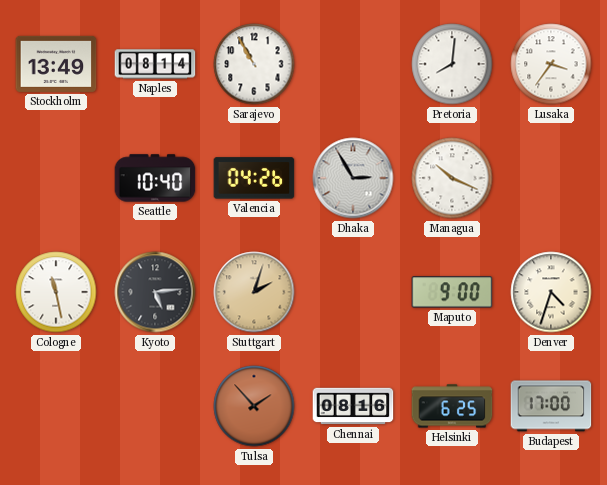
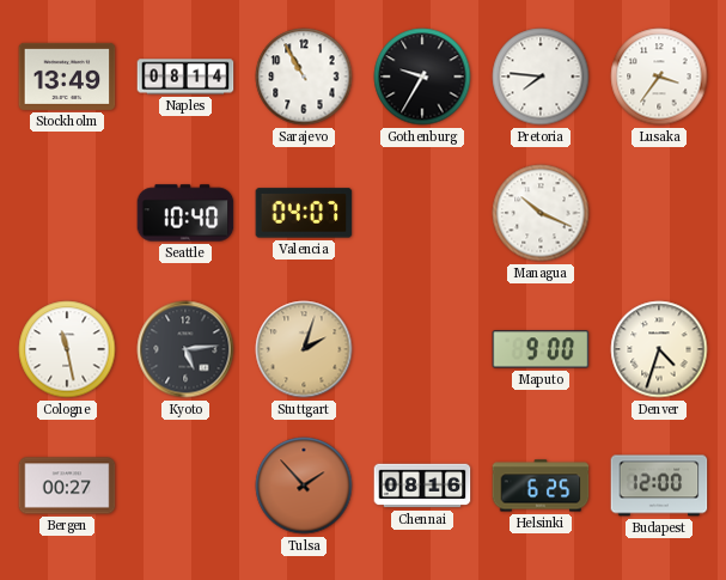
Gothenburg: none -> 9:35 (422, 77)
Pretoria: 8:01 -> 7:46 (541, 77)
Valencia: 04:26 -> 04:07 (304, 213)
Dhaka: 2:55 -> none (353, 178)
Bergen: none -> 00:27 (67, 486)
Budapest: 17:00 -> 12:00 (659, 486)
